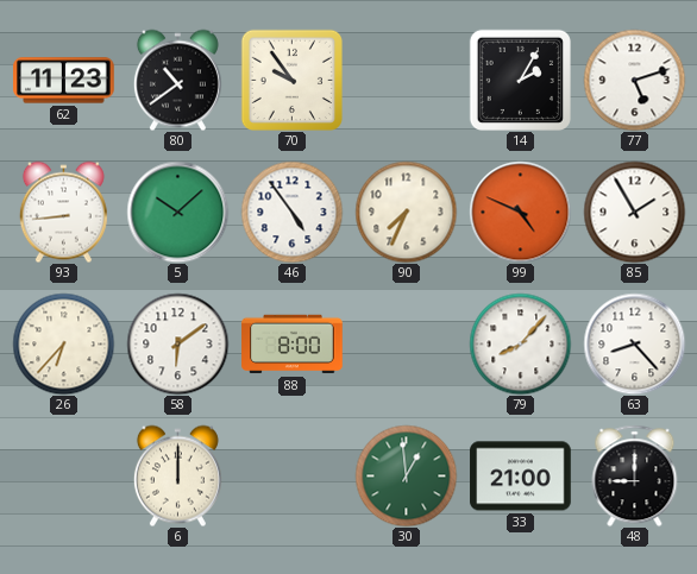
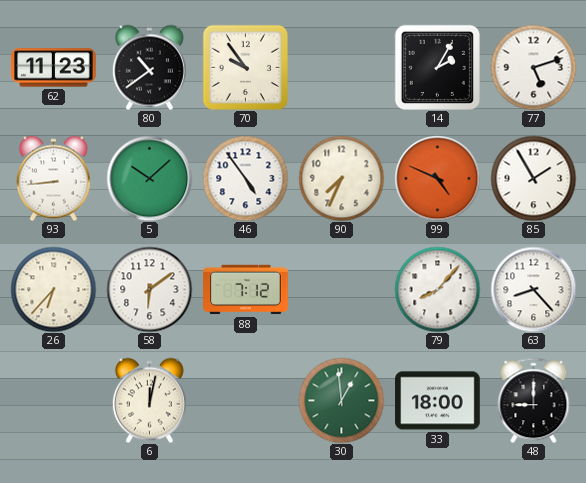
88: 8:00 -> 7:12 (246, 290)
6: 12:00 -> 12:02 (149, 400)
33: 21:00 -> 18:00 (438, 401)
